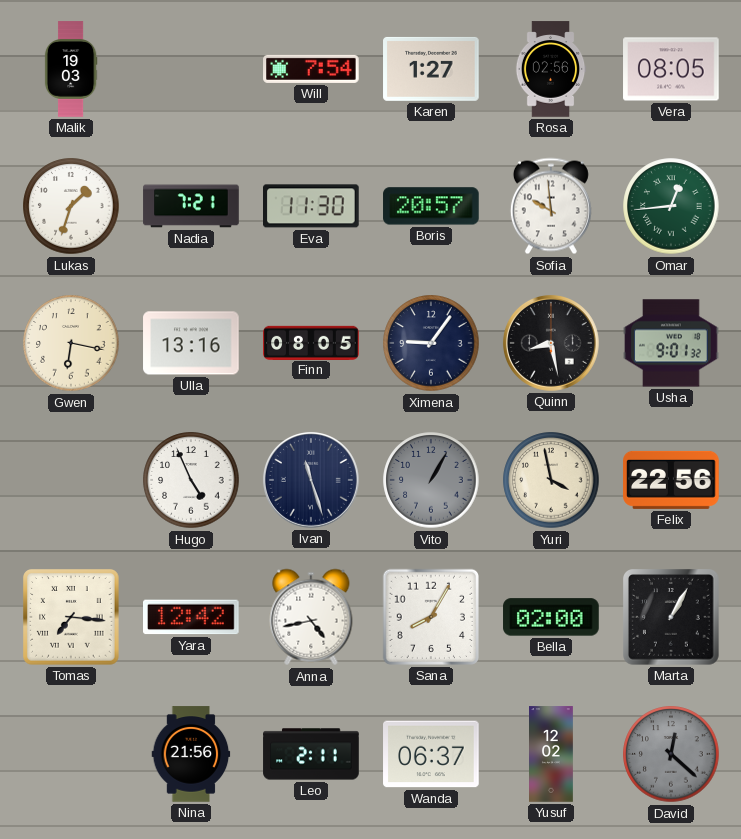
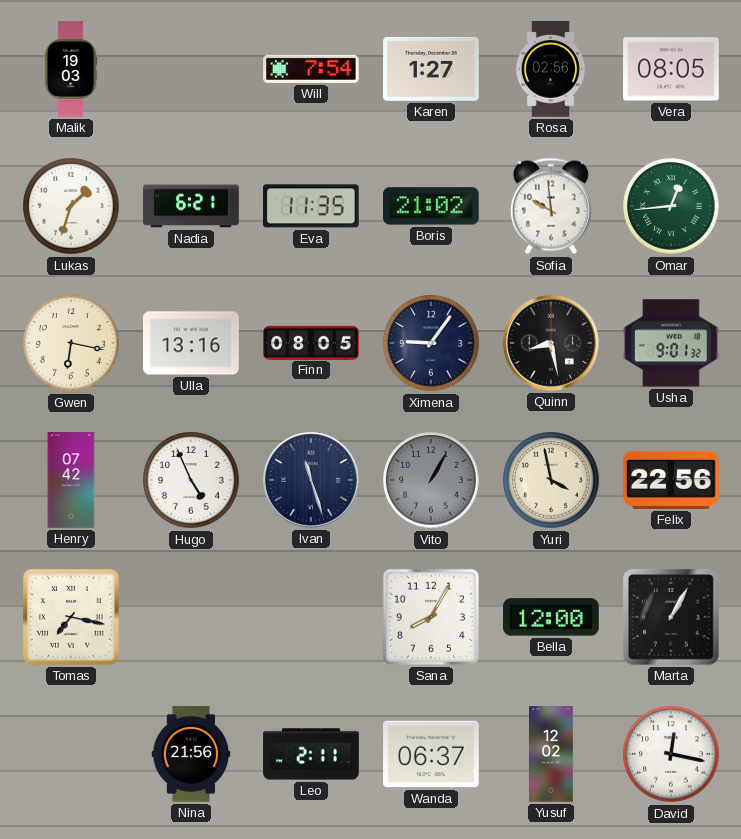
Nadia: 7:21 -> 6:21 (191, 206)
Eva: 11:30 -> 11:35 (312, 206)
Boris: 20:57 -> 21:02 (431, 206)
Henry: none -> 07:42 (71, 480)
Tomas: 7:16 -> 7:17 (71, 617)
Yara: 12:42 -> none (192, 617)
Anna: 4:43 -> none (311, 617)
Bella: 02:00 -> 12:00 (551, 617)
David: 12:22 -> 12:17 (671, 754)
David dial: grey -> white (671, 754)
